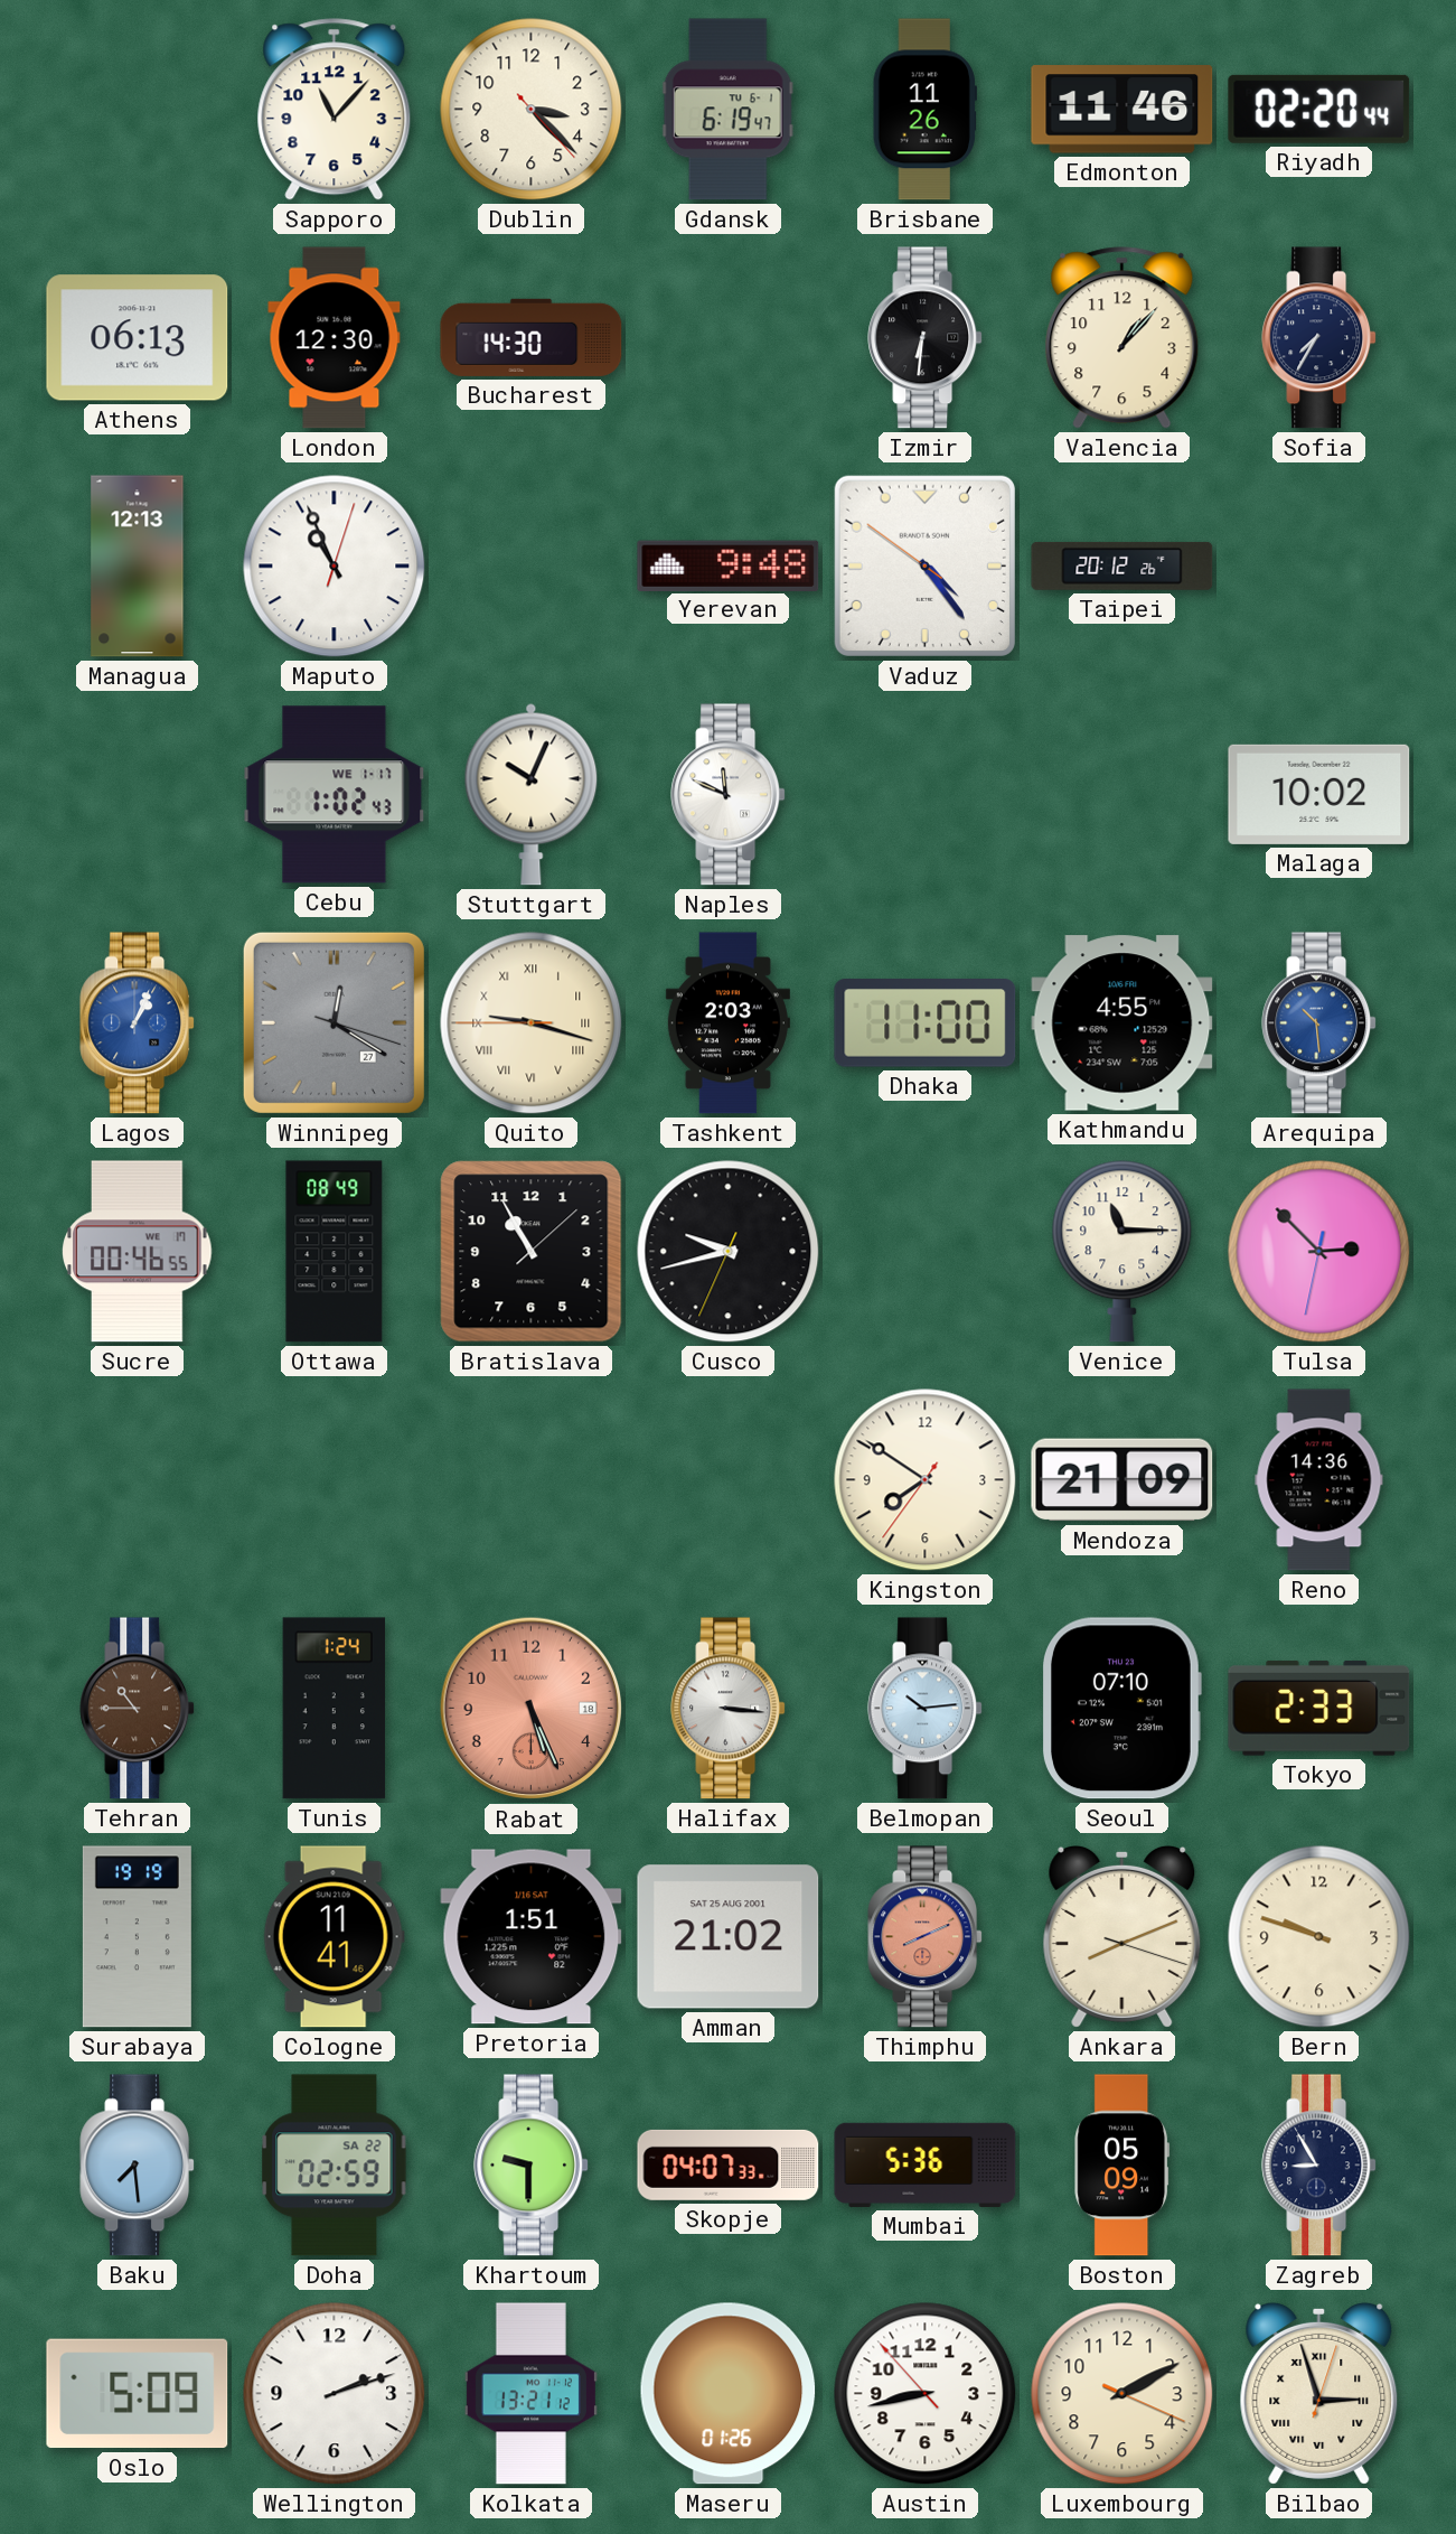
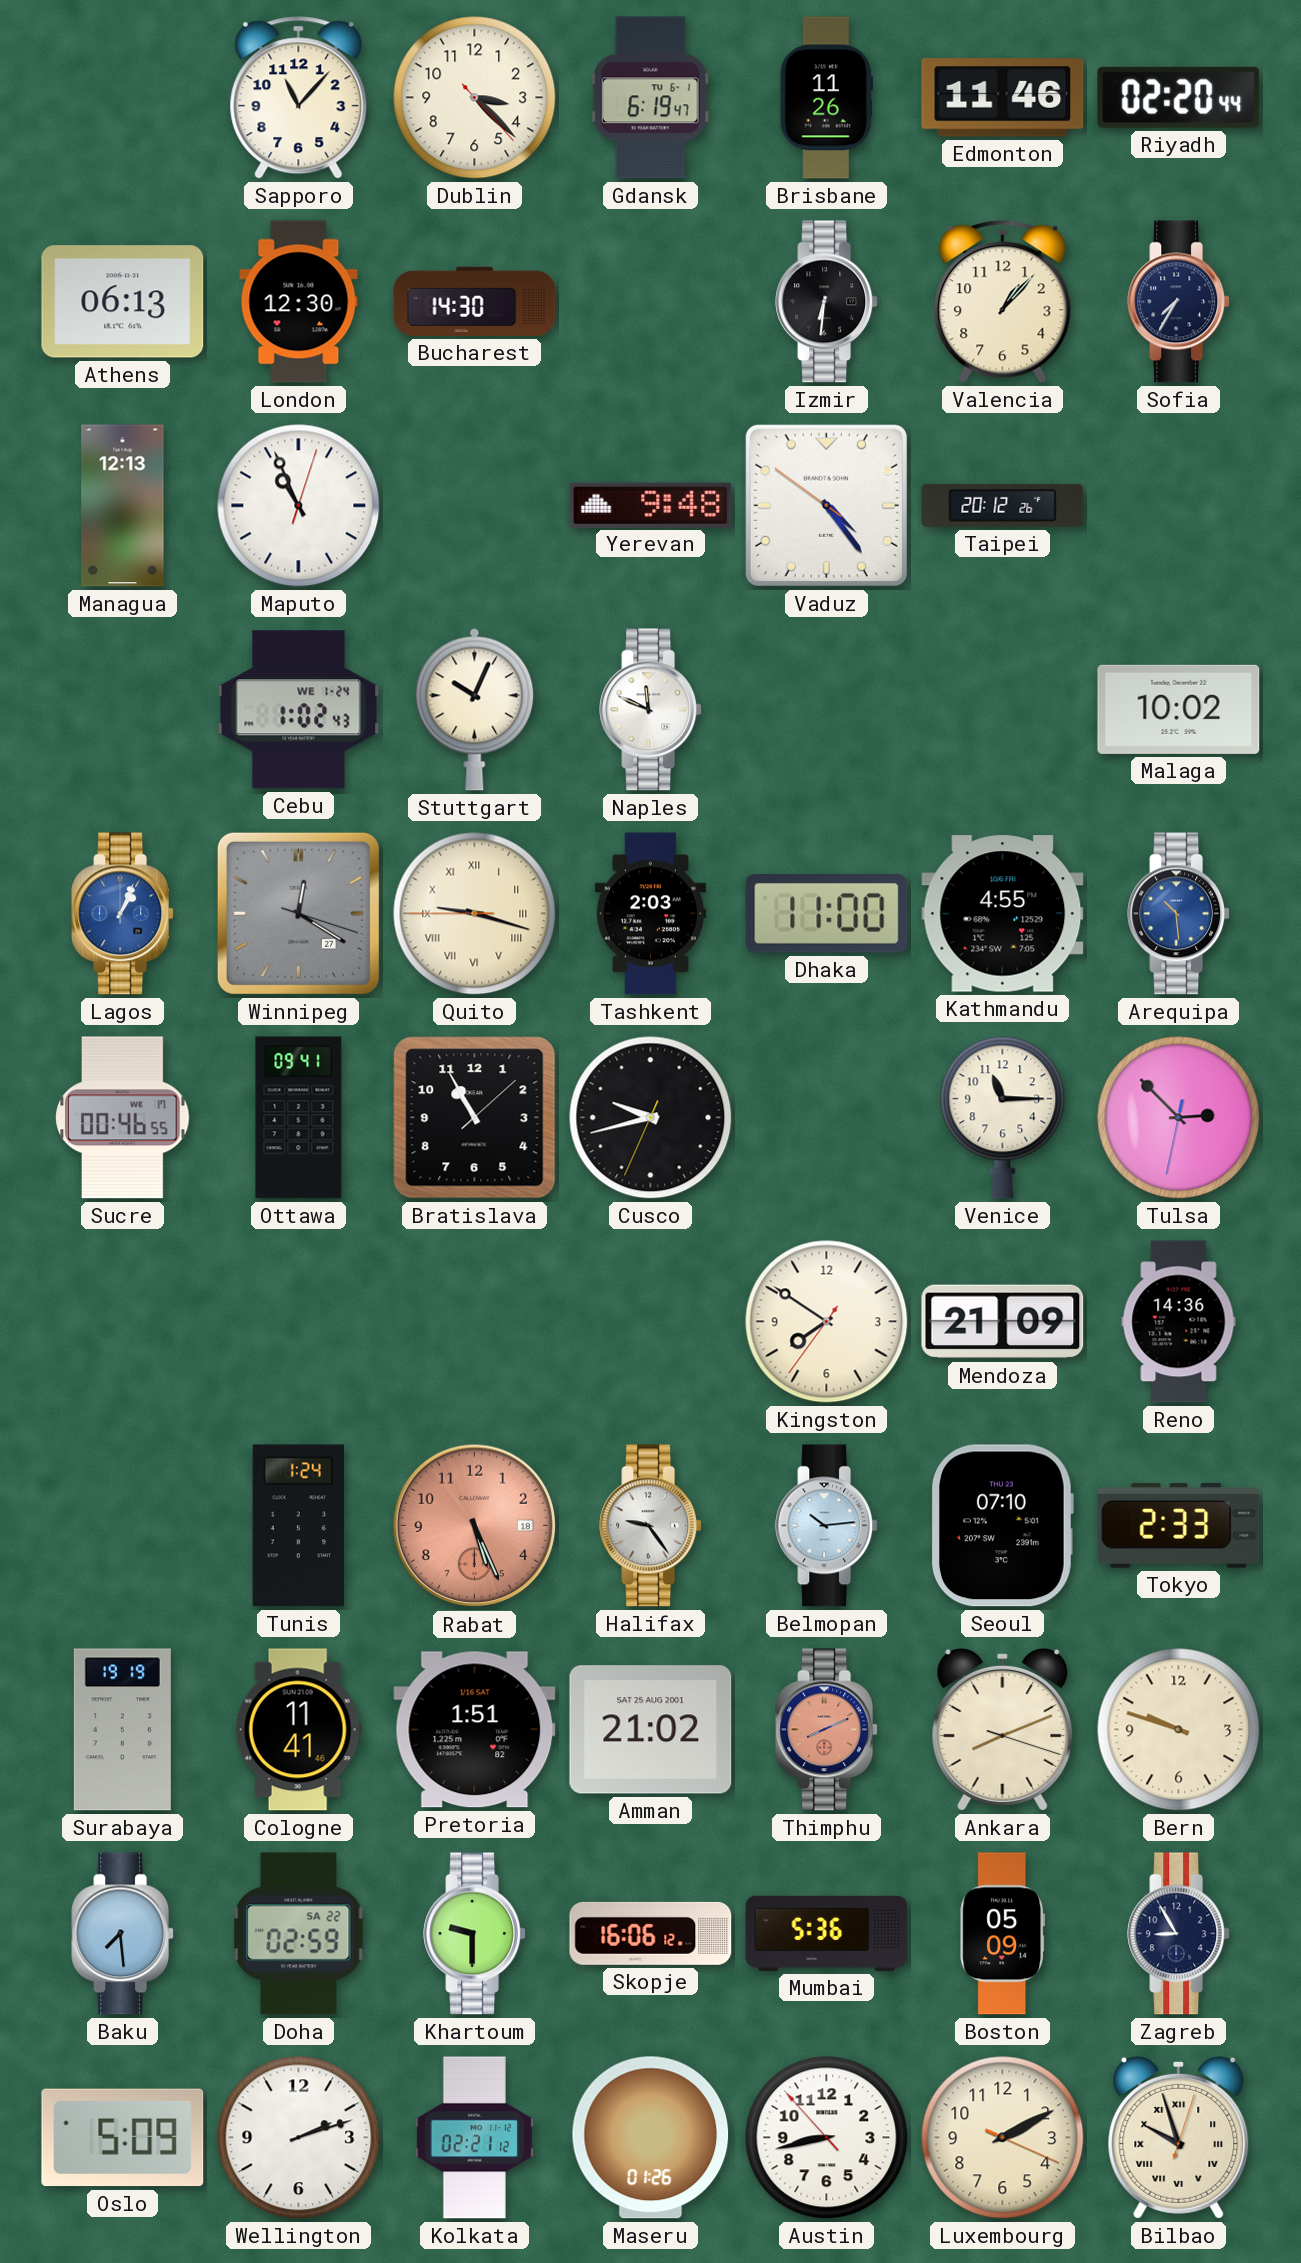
Cebu date: WE 1-17 -> WE 1-24 (299, 710)
Ottawa: 08:49 -> 09:41 (299, 1118)
Tehran: 10:45 -> none (138, 1709)
Halifax: 3:16 -> 9:24 (651, 1526)
Skopje: 04:07 -> 16:06 (651, 1933)
Kolkata: 13:21 -> 02:21 (474, 2138)
Bilbao: 2:57 -> 9:57 (1179, 2137)
